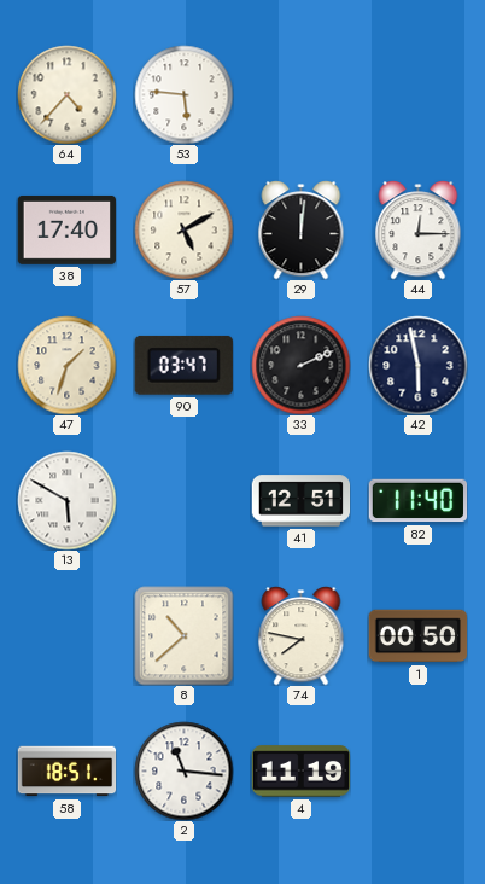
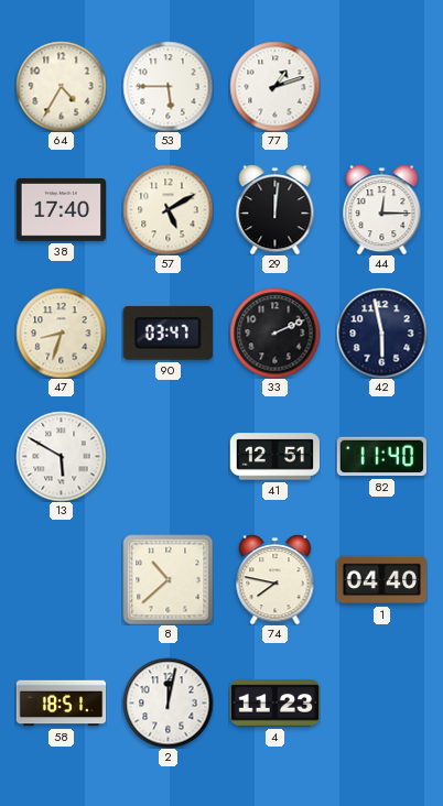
64: 4:37 -> 4:35 (61, 86)
53: 5:46 -> 5:45 (168, 86)
77: none -> 1:12 (274, 86)
47: 1:33 -> 8:33 (61, 333)
1: 00:50 -> 04:40 (381, 580)
2: 11:16 -> 12:02 (168, 702)
4: 11:19 -> 11:23 (274, 704)
